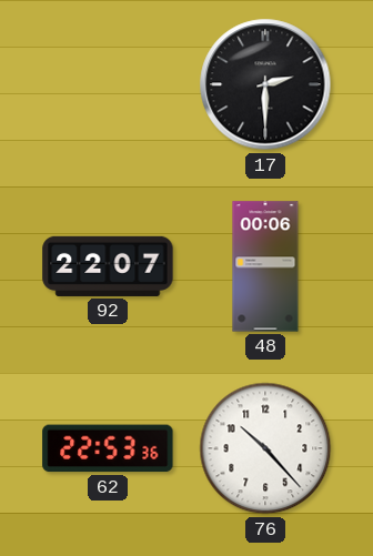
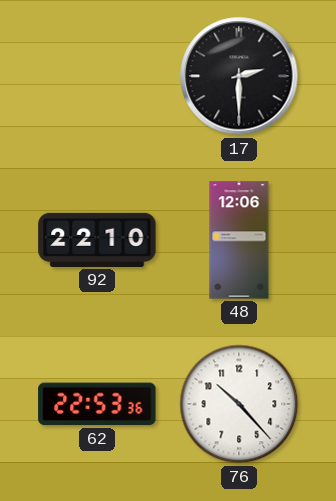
92: 22:07 -> 22:10 (97, 240)
48: 00:06 -> 12:06 (239, 240)
